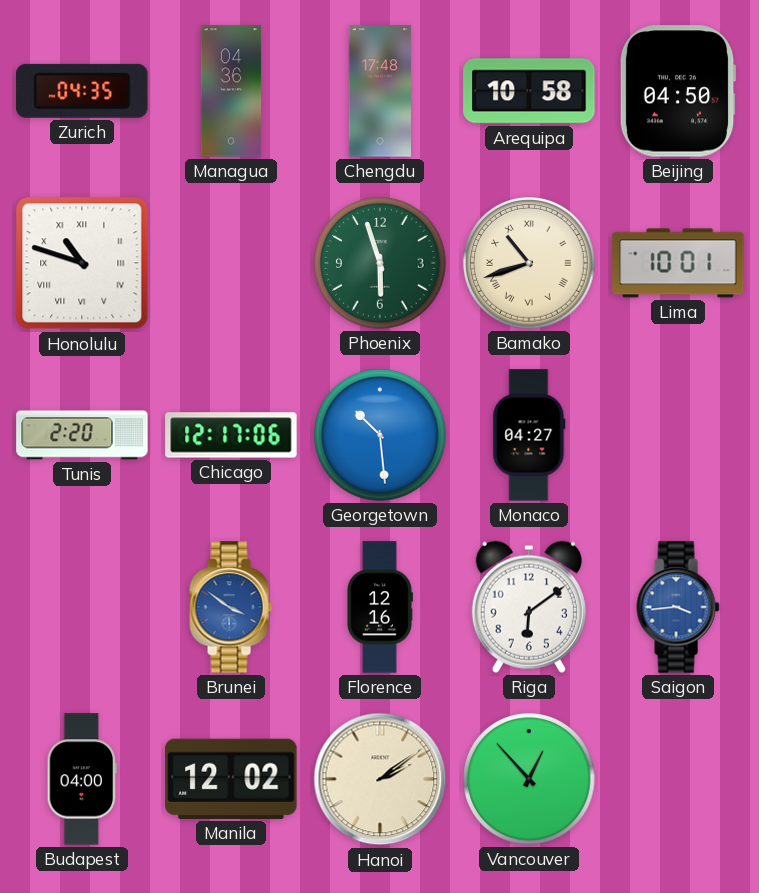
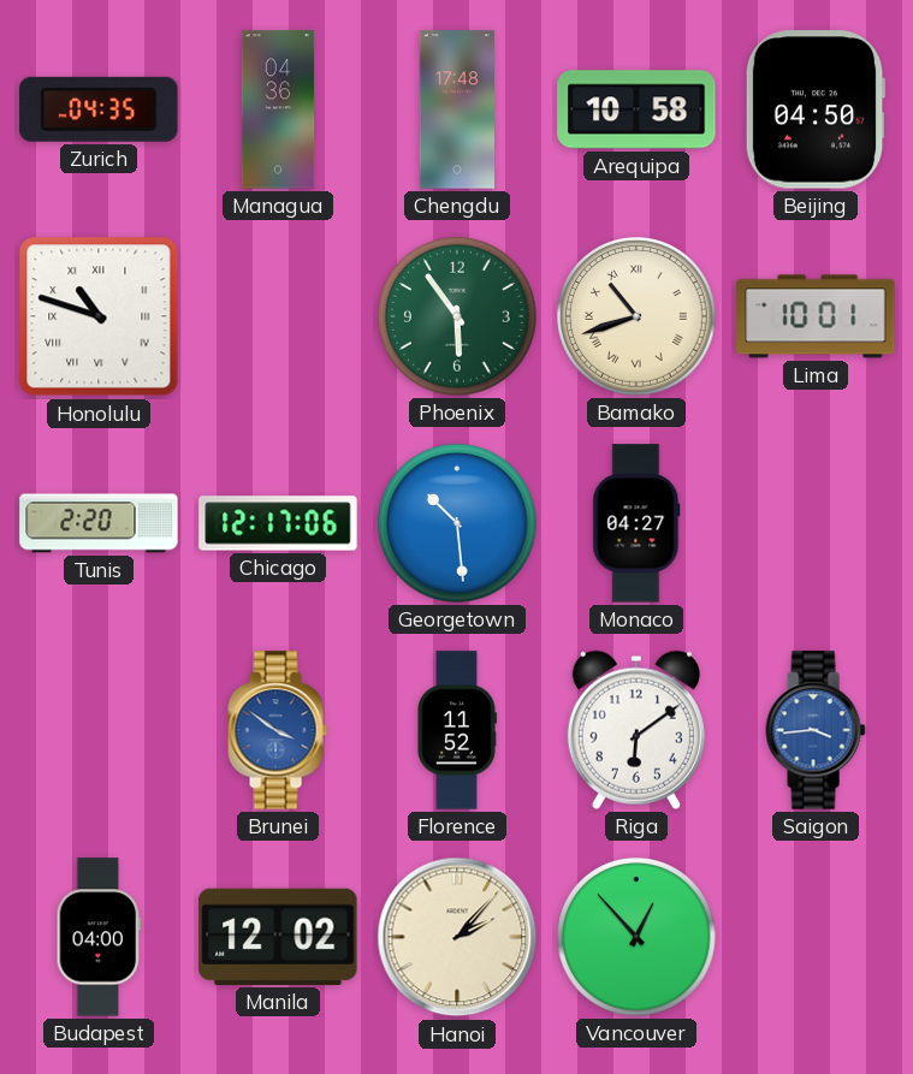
Phoenix: 5:57 -> 5:54 (457, 316)
Florence: 12:16 -> 11:52 (457, 730)
Hanoi: 2:09 -> 2:07 (457, 937)
